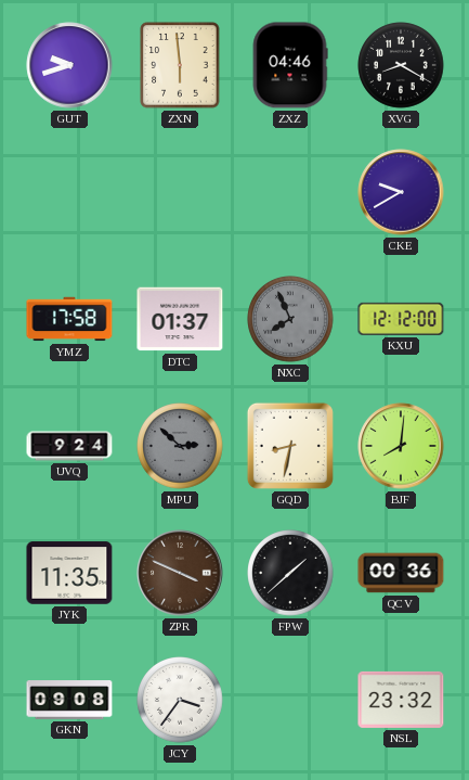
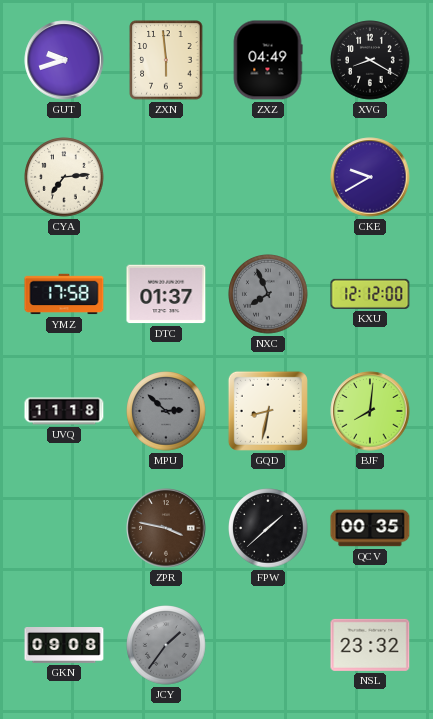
ZXZ: 04:46 -> 04:49 (268, 60)
CYA: none -> 7:14 (64, 177)
UVQ: 9:24 -> 11:18 (64, 411)
JYK: 11:35 -> none (69, 573)
ZPR: 3:49 -> 3:47 (166, 528)
QCV: 00:36 -> 00:35 (370, 528)
JCY: 3:36 -> 1:36 (166, 645)
JCY dial: white -> grey (166, 645)
